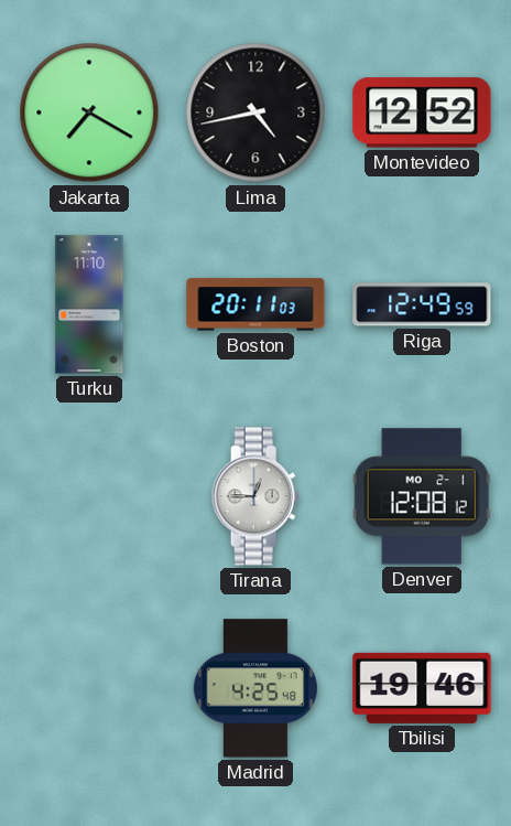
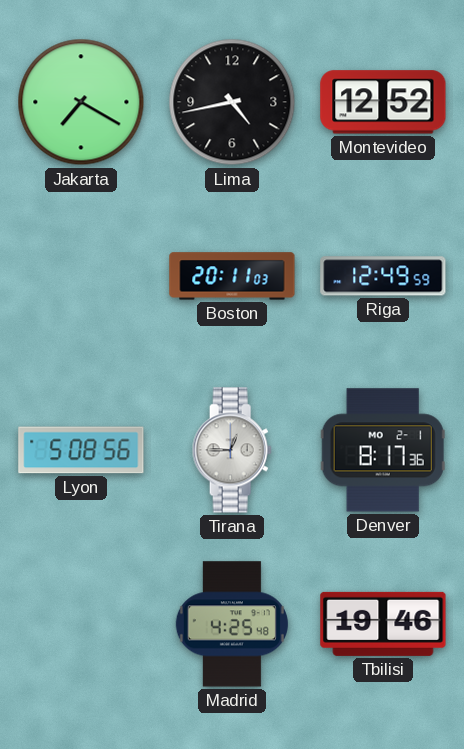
Turku: 11:10 -> none (89, 304)
Lyon: none -> 5:08 (81, 450)
Denver: 12:08 -> 8:17 (383, 450)
